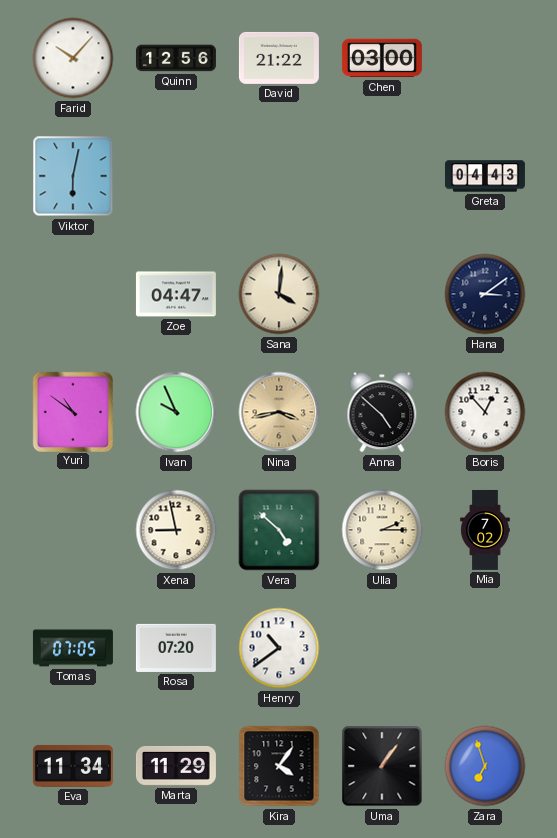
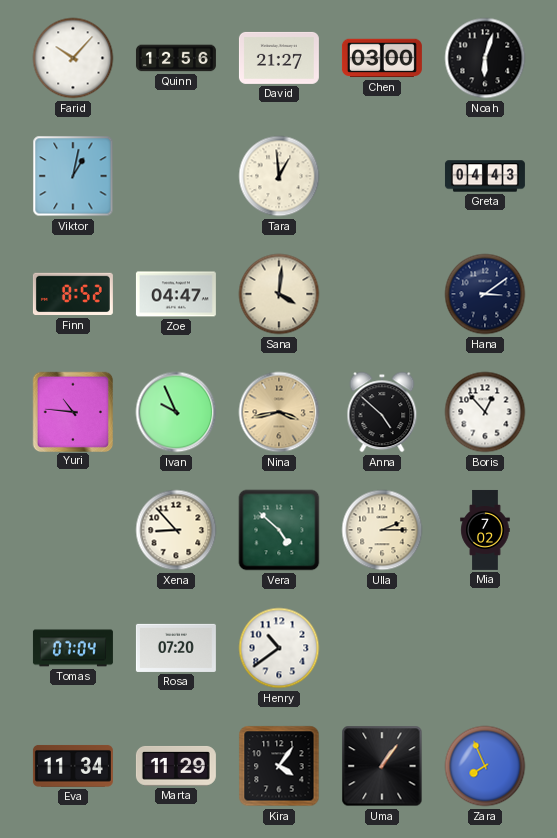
David: 21:22 -> 21:27 (279, 58)
Noah: none -> 6:03 (485, 58)
Viktor: 6:02 -> 1:02 (73, 176)
Tara: none -> 12:59 (279, 176)
Finn: none -> 8:52 (73, 294)
Yuri: 10:51 -> 10:46 (72, 411)
Xena: 8:58 -> 8:53 (176, 530)
Tomas: 07:05 -> 07:04 (73, 648)
Zara: 6:57 -> 7:56 (485, 766)
